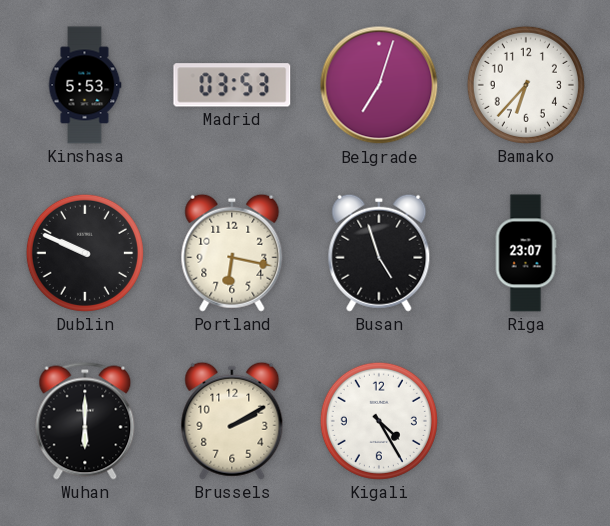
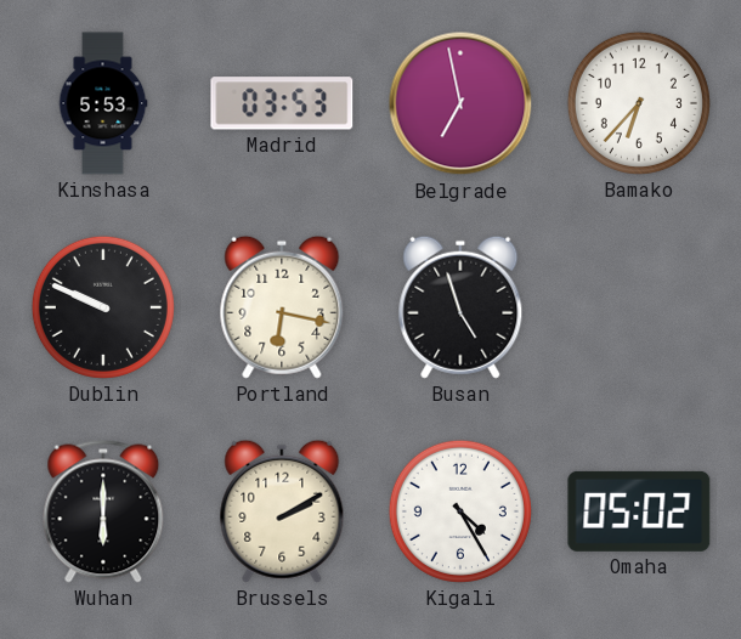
Belgrade: 7:03 -> 6:58 (460, 103)
Riga: 23:07 -> none (526, 253)
Omaha: none -> 05:02 (639, 511)
